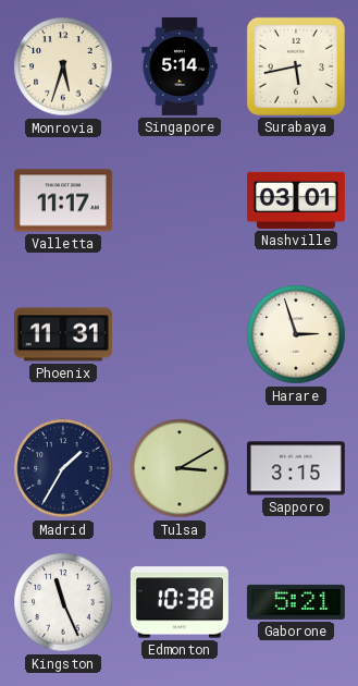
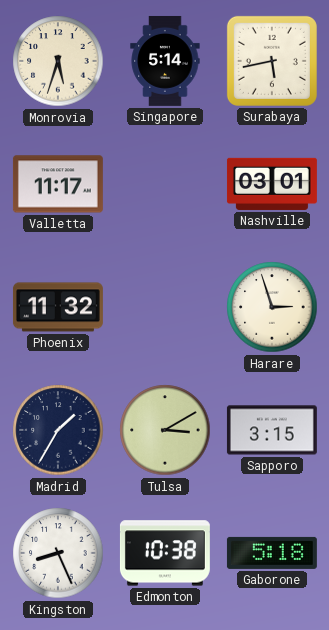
Phoenix: 11:31 -> 11:32 (58, 307)
Kingston: 11:26 -> 8:26 (58, 553)
Gaborone: 5:21 -> 5:18 (272, 553)
